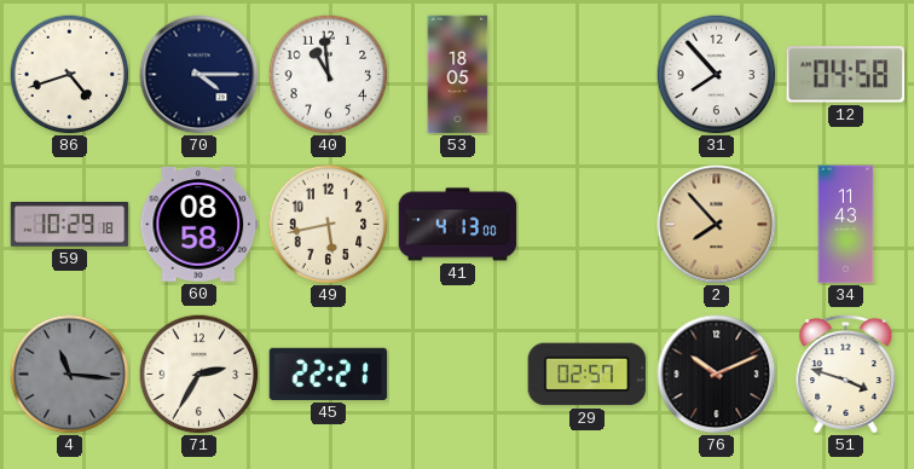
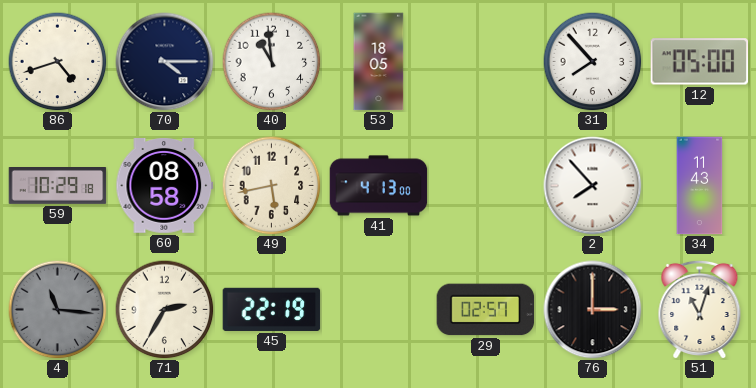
12: 04:58 -> 05:00 (700, 62)
2 dial: champagne -> white (593, 186)
45: 22:21 -> 22:19 (272, 309)
76: 10:11 -> 3:00 (593, 310)
51: 3:48 -> 11:03 (700, 309)
